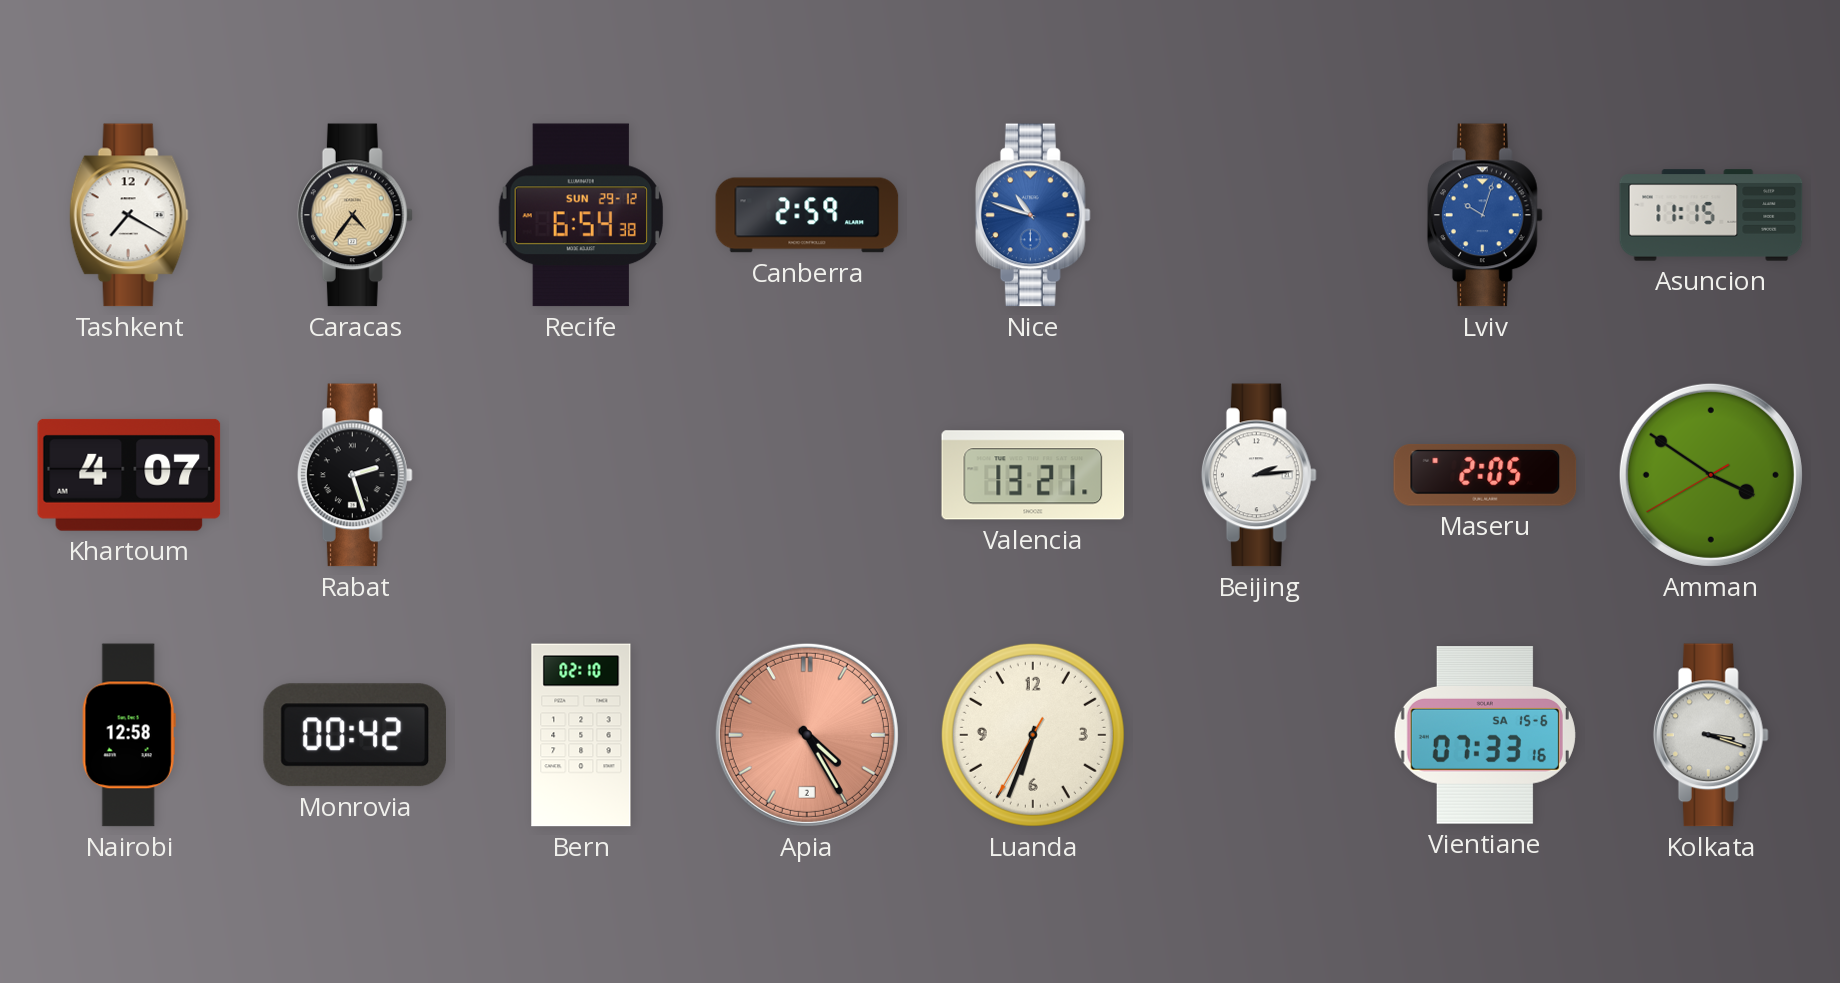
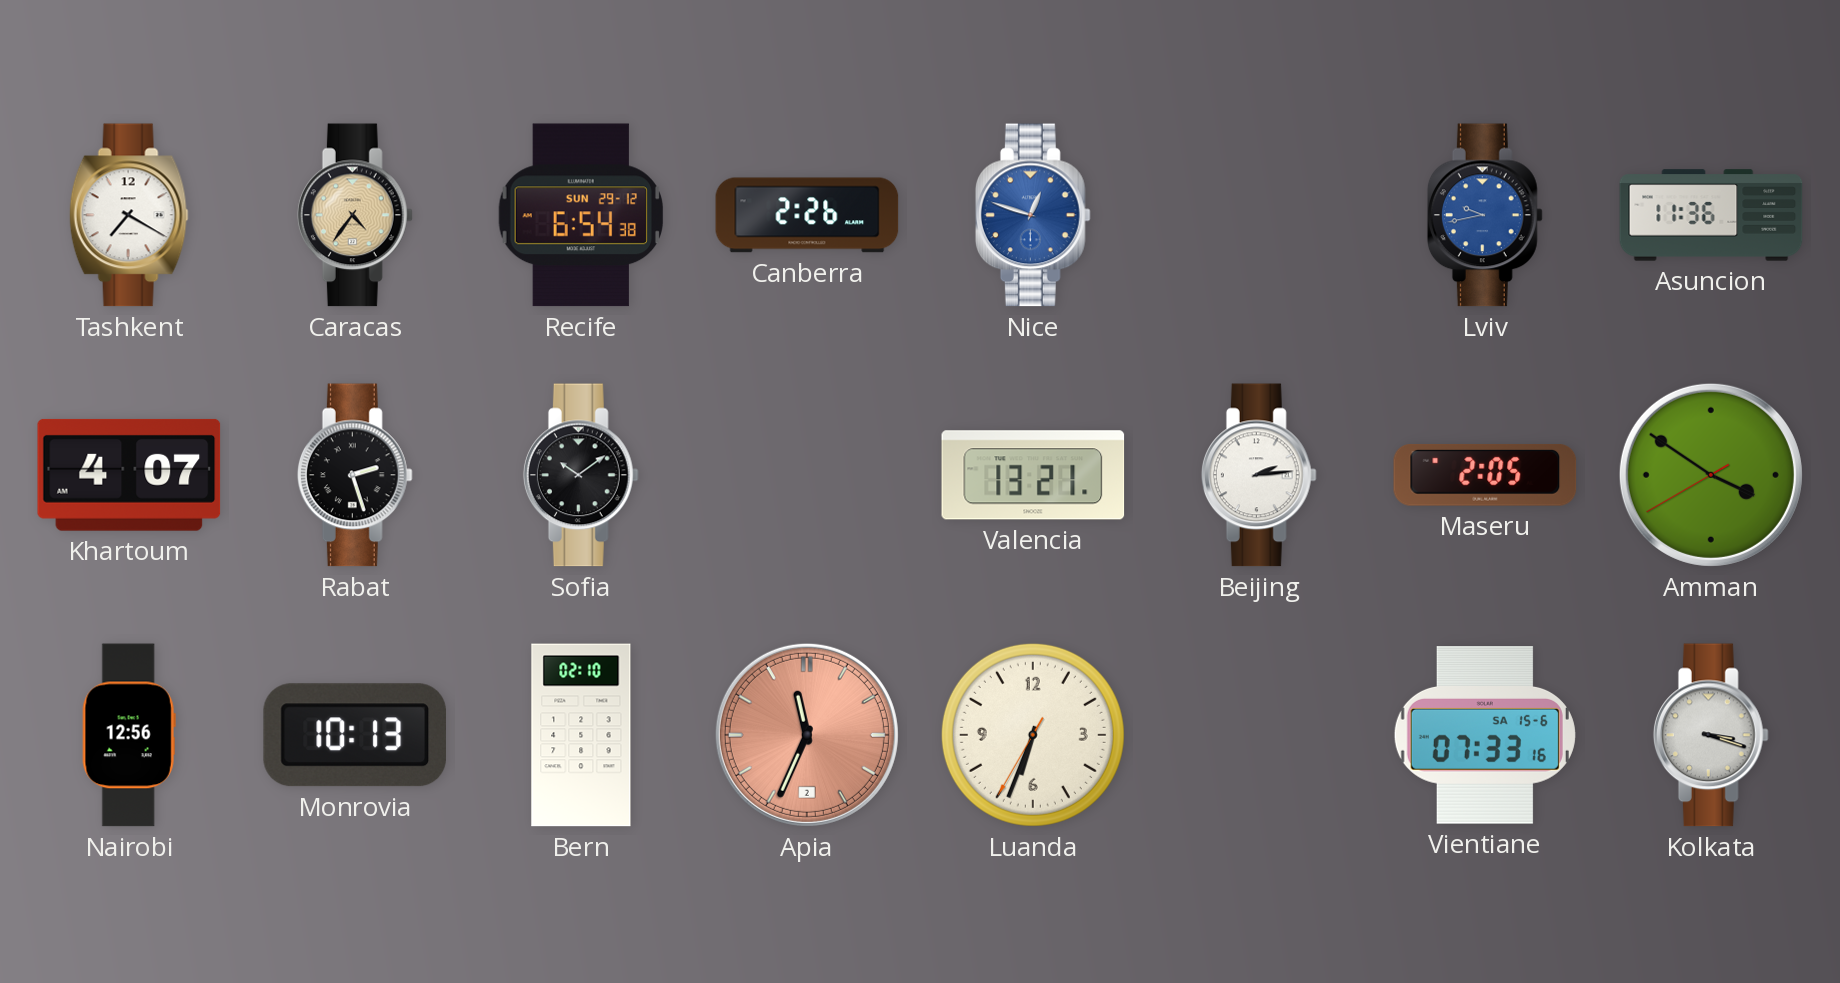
Canberra: 2:59 -> 2:26 (807, 215)
Nice: 10:48 -> 12:48 (1033, 215)
Lviv: 10:03 -> 9:43 (1485, 215)
Asuncion: 11:15 -> 11:36 (1711, 215)
Sofia: none -> 10:09 (581, 475)
Nairobi: 12:58 -> 12:56 (129, 735)
Monrovia: 00:42 -> 10:13 (354, 735)
Apia: 4:25 -> 11:34 (807, 735)
